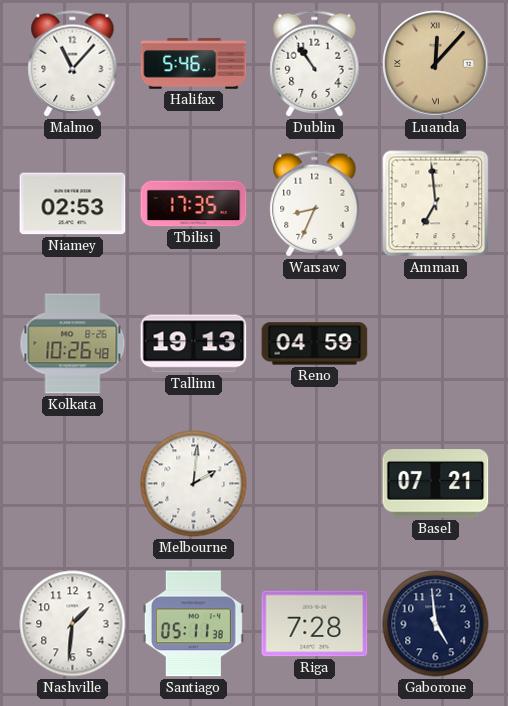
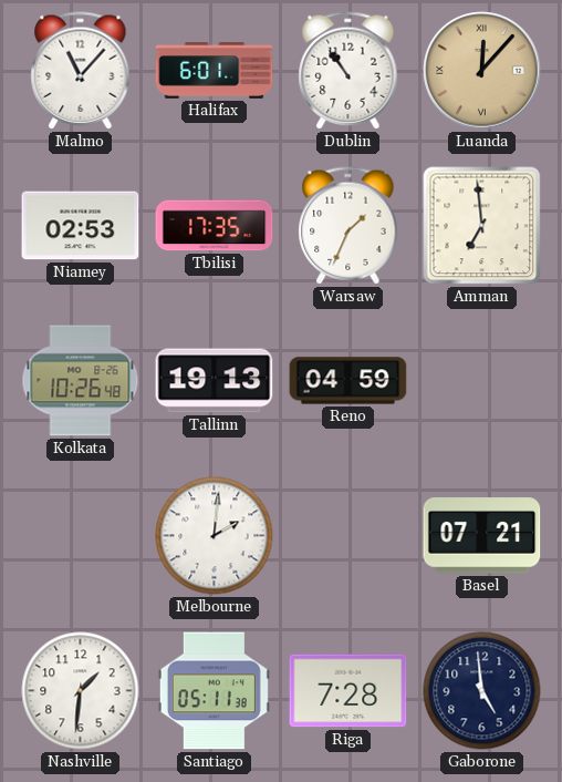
Halifax: 5:46 -> 6:01 (215, 71)
Warsaw: 8:34 -> 1:34 (348, 226)
